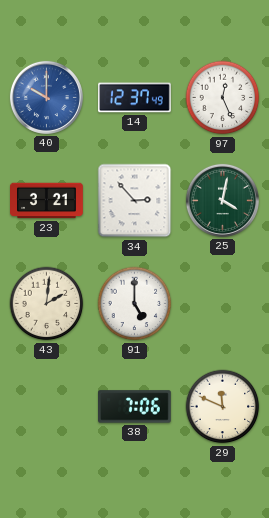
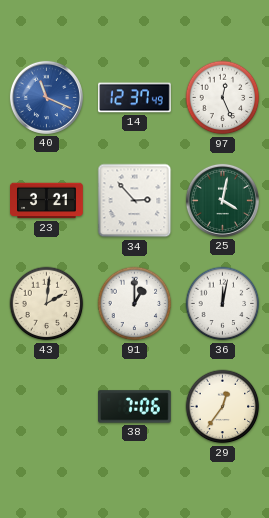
40: 10:00 -> 11:19 (46, 97)
91: 5:00 -> 1:00 (135, 304)
36: none -> 12:02 (223, 304)
29: 11:49 -> 12:36 (223, 407)
